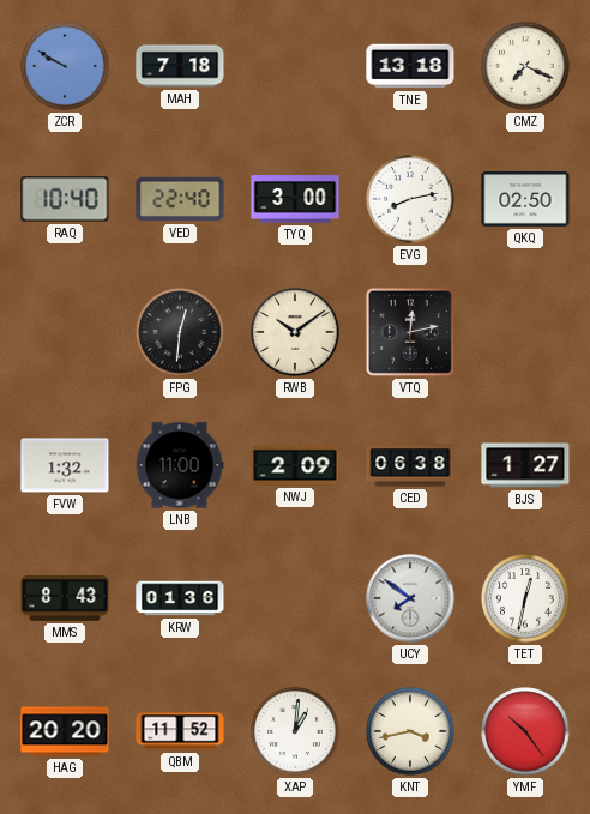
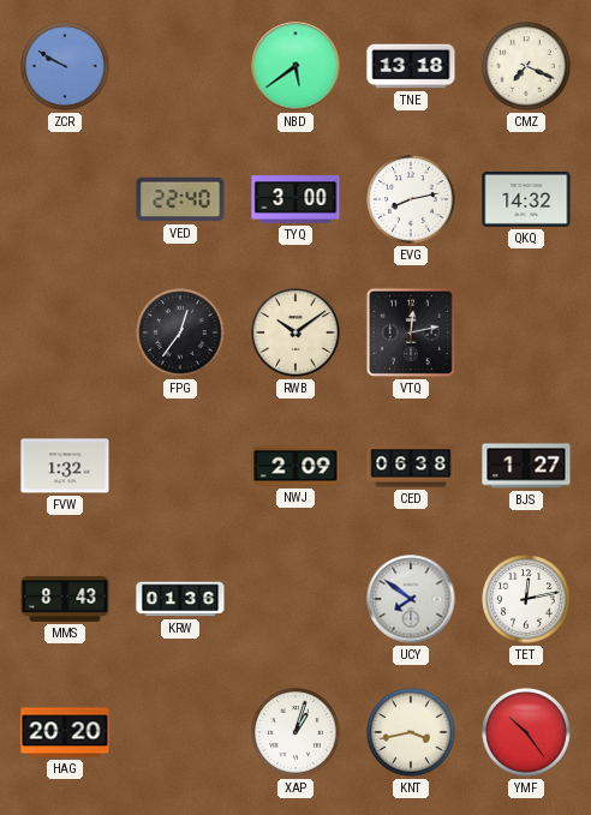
MAH: 7:18 -> none (180, 66)
NBD: none -> 5:39 (295, 66)
RAQ: 10:40 -> none (65, 199)
QKQ: 02:50 -> 14:32 (526, 199)
FPG: 12:31 -> 12:36 (180, 332)
LNB: 11:00 -> none (180, 465)
TET: 12:32 -> 12:13 (526, 599)
QBM: 11:52 -> none (180, 731)
XAP: 1:01 -> 1:03 (295, 732)
